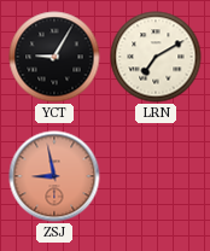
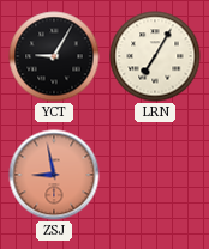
LRN: 7:10 -> 7:05 (155, 56)
